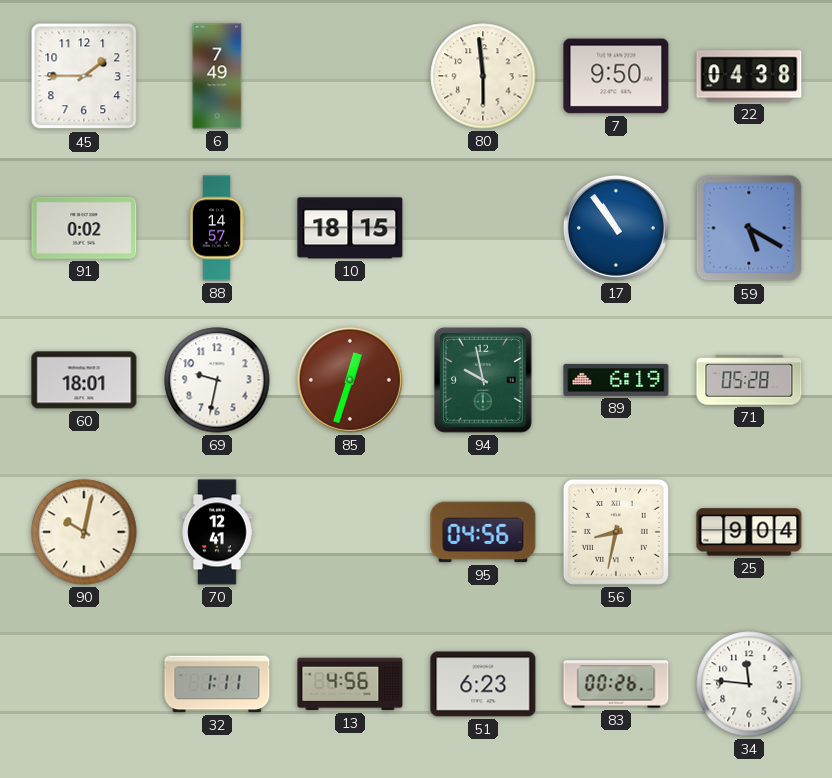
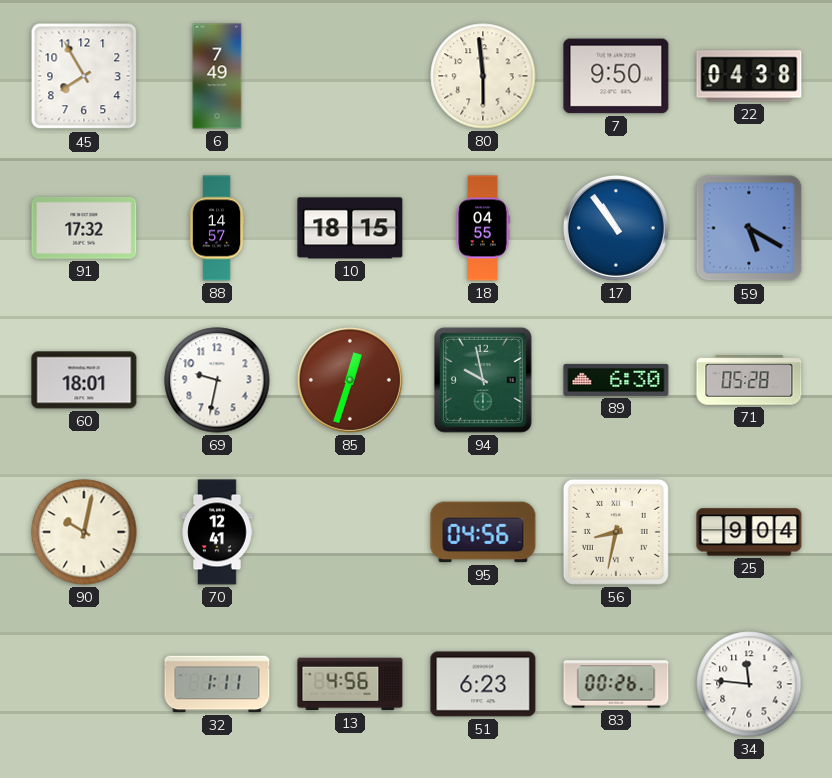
45: 1:45 -> 7:55 (84, 76)
91: 0:02 -> 17:32 (84, 228)
18: none -> 04:55 (483, 228)
89: 6:19 -> 6:30 (616, 380)
